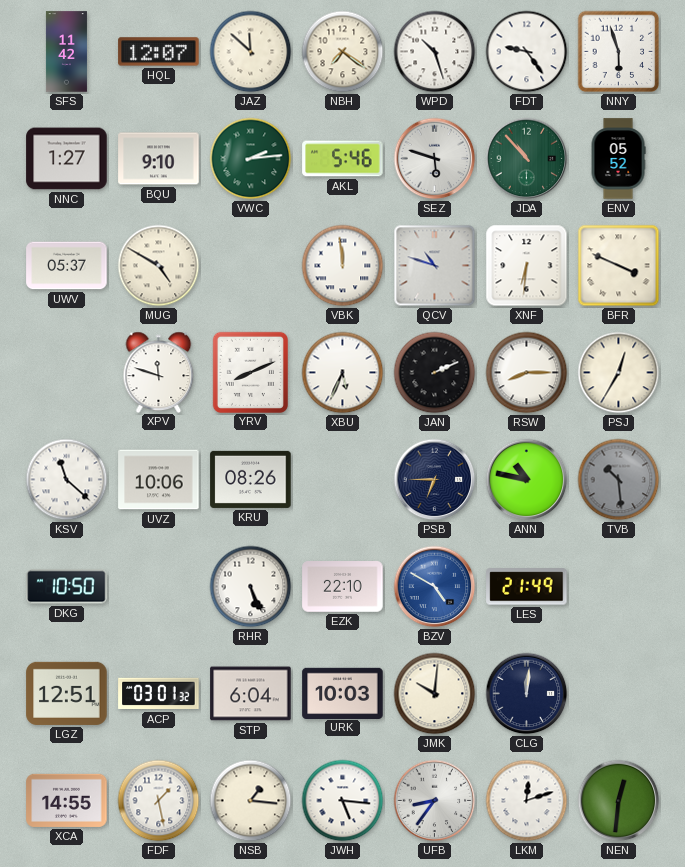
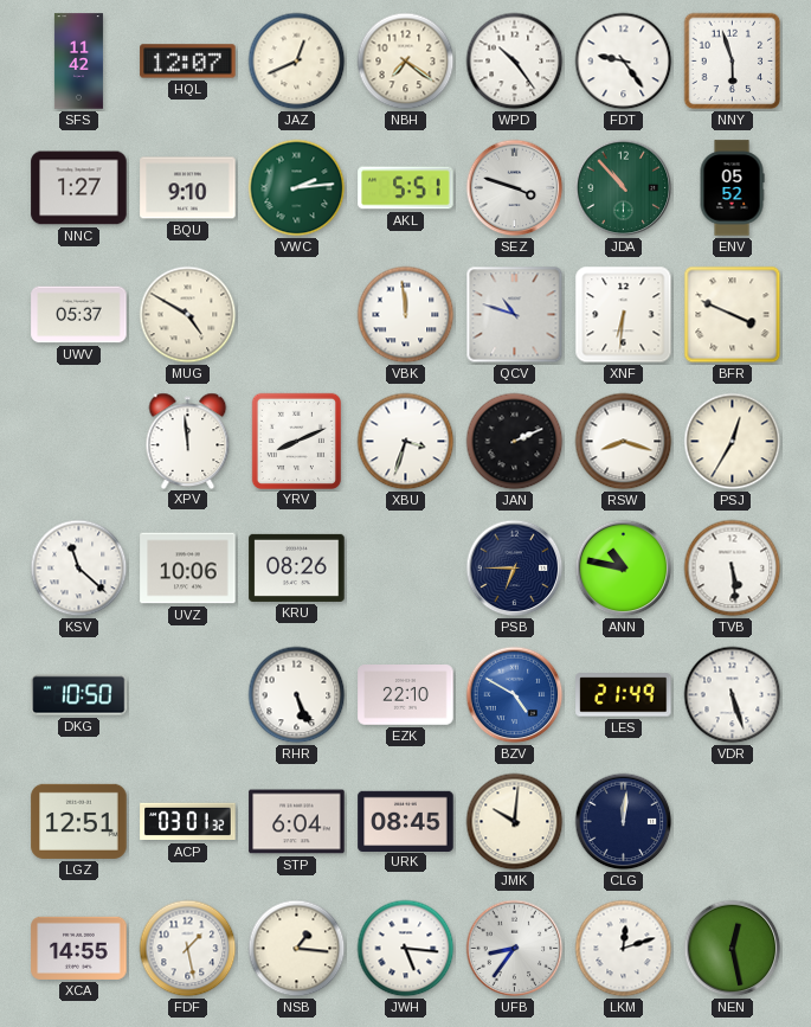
JAZ: 11:52 -> 12:41 (297, 62)
WPD: 10:27 -> 10:24 (515, 62)
AKL: 5:46 -> 5:51 (406, 188)
SEZ: 5:48 -> 3:48 (515, 188)
XPV: 11:48 -> 11:59 (188, 441)
XBU: 5:34 -> 3:33 (406, 442)
RSW: 8:15 -> 8:18 (624, 442)
TVB: 10:29 -> 5:29 (733, 569)
TVB dial: grey -> white (733, 569)
VDR: none -> 5:27 (733, 695)
URK: 10:03 -> 08:45 (406, 821)
NEN: 12:31 -> 12:28 (733, 949)
